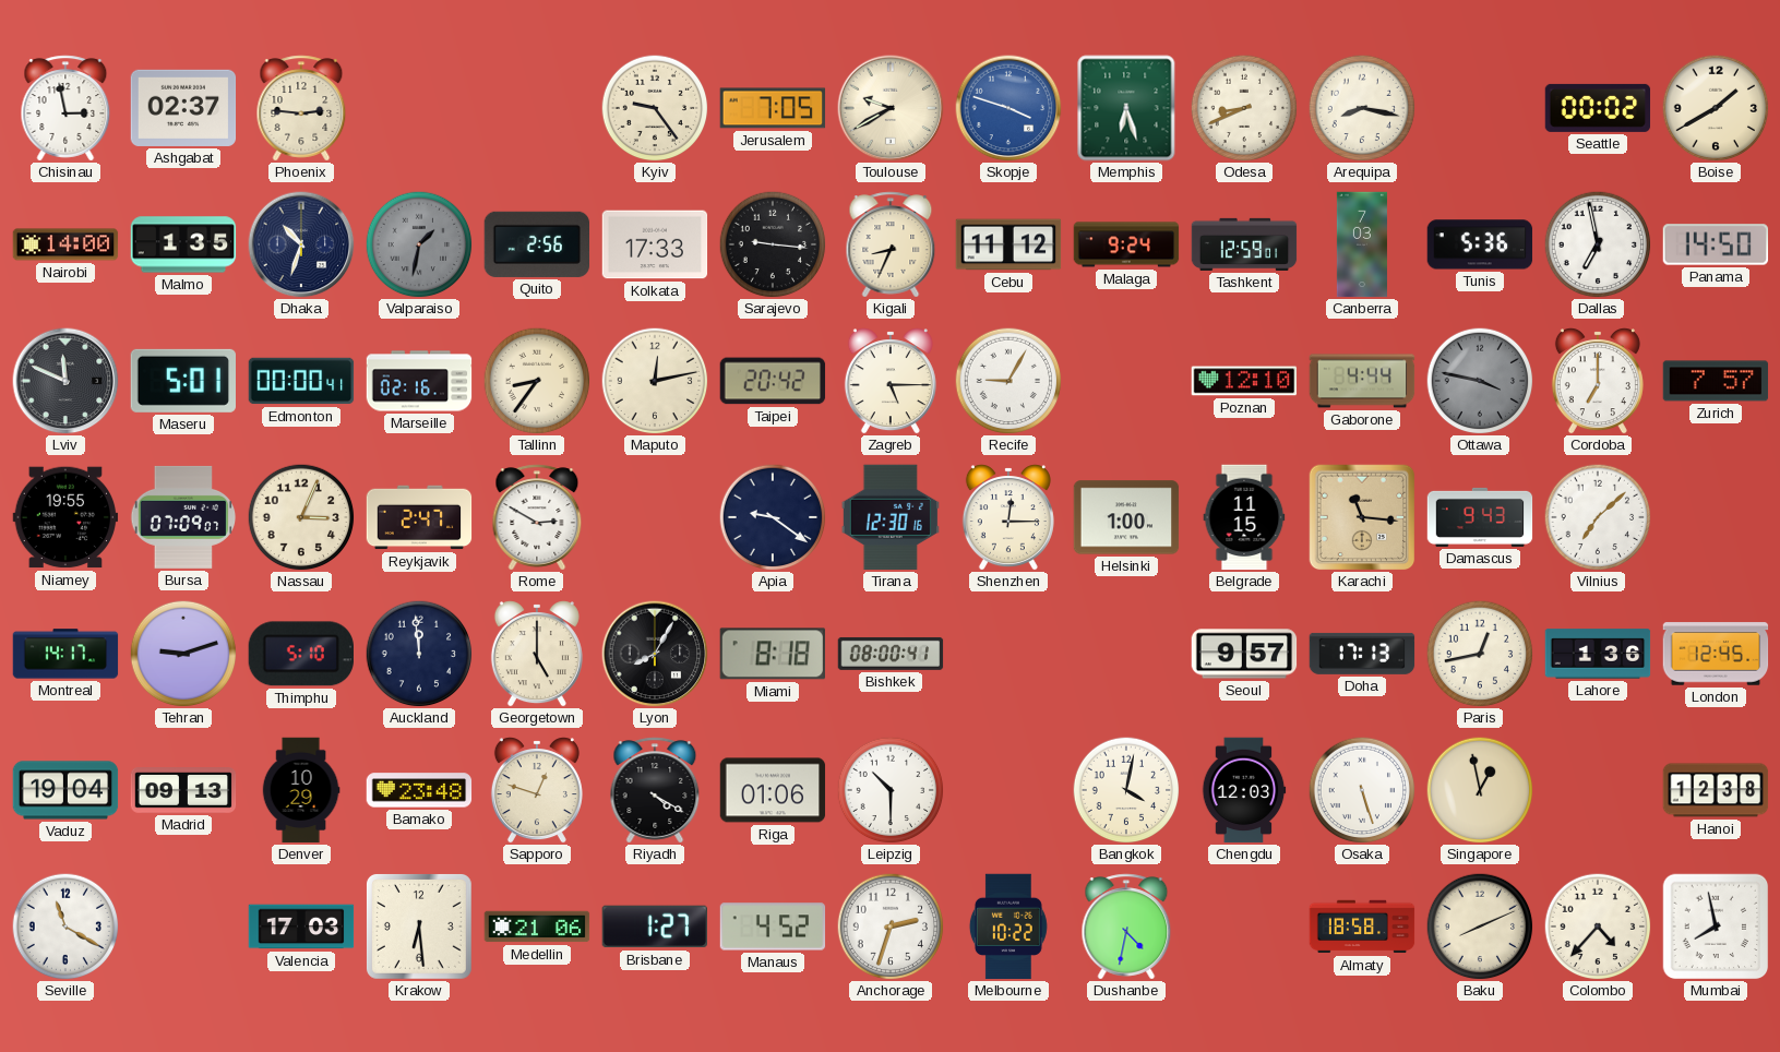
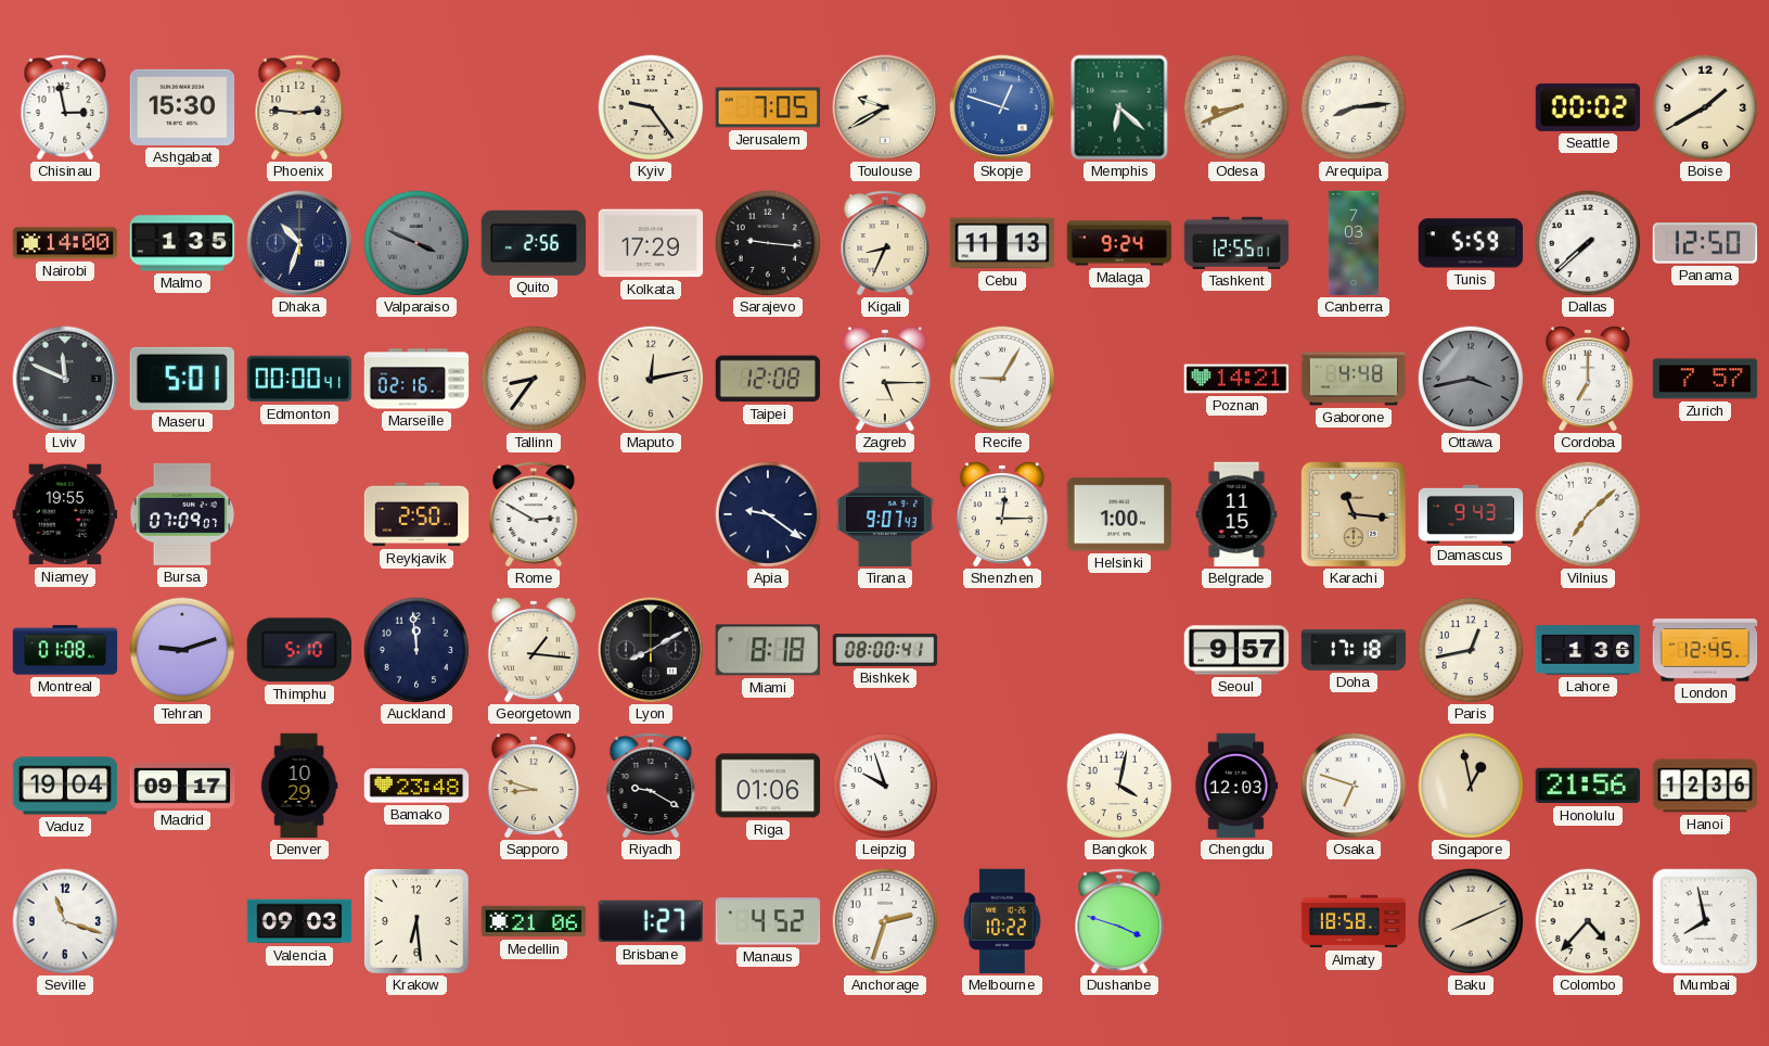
Ashgabat: 02:37 -> 15:30 (182, 107)
Skopje: 3:48 -> 12:48 (1002, 107)
Memphis: 6:27 -> 6:22 (1119, 107)
Arequipa: 8:17 -> 8:14 (1354, 107)
Valparaiso: 1:32 -> 3:49 (416, 243)
Kolkata: 17:33 -> 17:29 (651, 243)
Cebu: 11:12 -> 11:13 (1002, 243)
Tashkent: 12:59 -> 12:55 (1236, 243)
Tunis: 5:36 -> 5:59 (1471, 243)
Dallas: 6:58 -> 7:38 (1588, 243)
Panama: 14:50 -> 12:50 (1705, 243)
Taipei: 20:42 -> 12:08 (768, 379)
Poznan: 12:10 -> 14:21 (1236, 379)
Gaborone: 4:44 -> 4:48 (1354, 379)
Ottawa: 3:47 -> 3:43 (1471, 379)
Nassau: 3:04 -> none (301, 517)
Reykjavik: 2:47 -> 2:50 (416, 514)
Tirana: 12:30 -> 9:07 (885, 514)
Montreal: 14:17 -> 01:08 (65, 650)
Georgetown: 5:00 -> 1:16 (534, 650)
Lyon: 8:05 -> 8:10 (651, 650)
Doha: 17:13 -> 17:18 (1354, 650)
Madrid: 09:13 -> 09:17 (182, 786)
Sapporo: 12:48 -> 8:48 (534, 786)
Riyadh: 4:20 -> 9:20 (651, 786)
Leipzig: 10:30 -> 9:57 (885, 786)
Osaka: 5:27 -> 6:48 (1354, 786)
Honolulu: none -> 21:56 (1587, 786)
Hanoi: 12:38 -> 12:36 (1705, 786)
Seville: 11:20 -> 11:18 (65, 921)
Valencia: 17:03 -> 09:03 (299, 921)
Dushanbe: 4:32 -> 3:48 (1119, 921)
